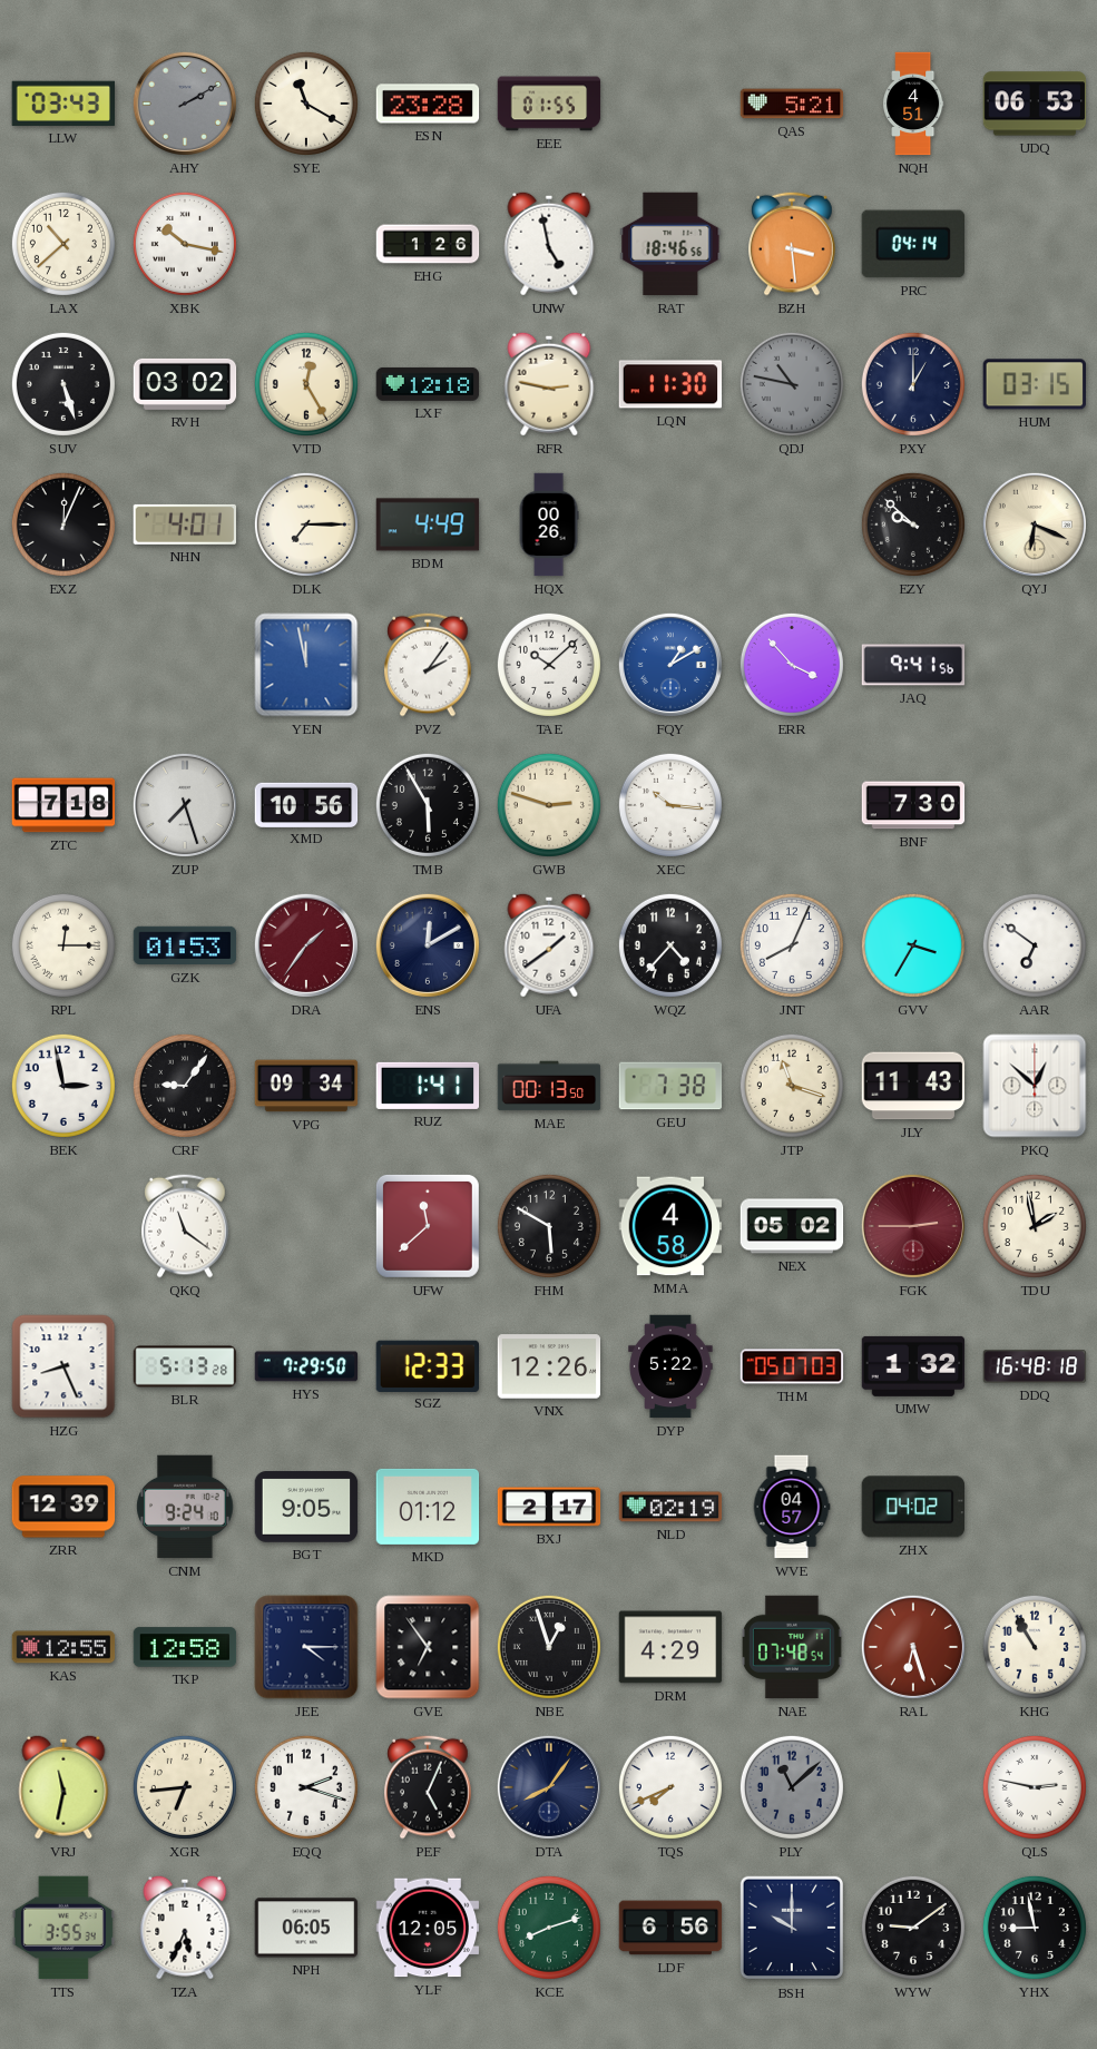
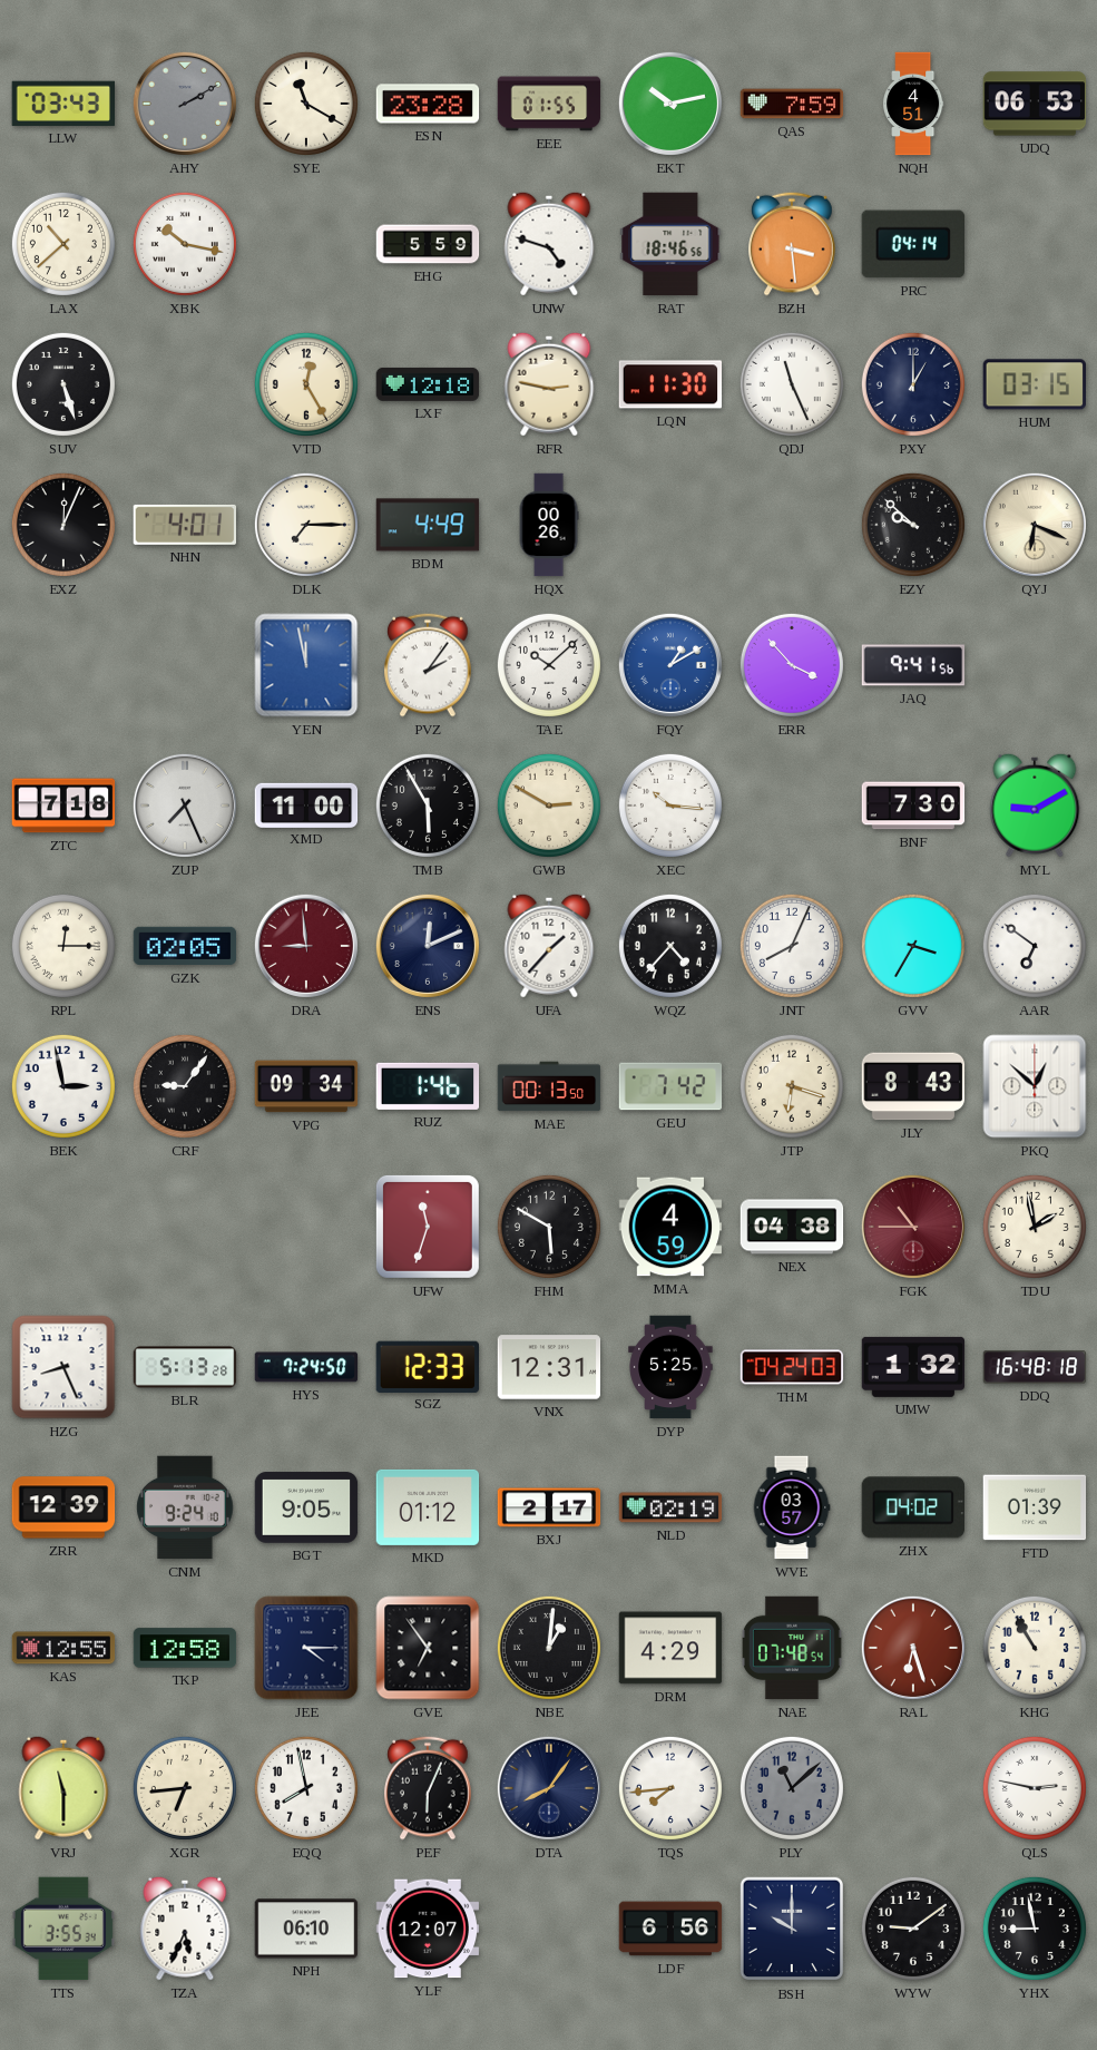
EKT: none -> 10:13 (670, 104)
QAS: 5:21 -> 7:59 (792, 104)
EHG: 1:26 -> 5:59 (428, 244)
UNW: 4:58 -> 4:48 (549, 244)
RVH: 03:02 -> none (185, 384)
QDJ: 10:47 -> 11:26 (792, 384)
QDJ dial: grey -> white (792, 384)
ZUP: 7:27 -> 7:26 (185, 806)
XMD: 10:56 -> 11:00 (306, 804)
GWB: 2:48 -> 2:50 (549, 806)
MYL: none -> 9:10 (1035, 806)
GZK: 01:53 -> 02:05 (185, 946)
DRA: 1:36 -> 8:59 (306, 946)
ENS: 12:10 -> 12:11 (428, 946)
UFA: 1:39 -> 1:37 (549, 946)
RUZ: 1:41 -> 1:46 (428, 1086)
GEU: 7:38 -> 7:42 (670, 1086)
JTP: 11:18 -> 6:18 (792, 1086)
JLY: 11:43 -> 8:43 (913, 1086)
QKQ: 11:21 -> none (185, 1226)
UFW: 11:38 -> 11:33 (428, 1227)
MMA: 4:58 -> 4:59 (670, 1227)
NEX: 05:02 -> 04:38 (792, 1227)
FGK: 2:45 -> 10:45 (913, 1227)
HYS: 7:29 -> 7:24 (306, 1367)
VNX: 12:26 -> 12:31 (549, 1367)
DYP: 5:22 -> 5:25 (670, 1367)
THM: 05:07 -> 04:24 (792, 1367)
WVE: 04:57 -> 03:57 (792, 1507)
FTD: none -> 01:39 (1035, 1507)
NBE: 12:57 -> 1:01 (549, 1648)
VRJ: 11:32 -> 11:30 (63, 1788)
EQQ: 2:18 -> 7:58 (306, 1788)
PEF: 5:04 -> 6:04 (428, 1788)
TQS: 7:41 -> 7:44 (670, 1788)
NPH: 06:05 -> 06:10 (306, 1929)
YLF: 12:05 -> 12:07 (428, 1929)
KCE: 8:12 -> none (549, 1928)
